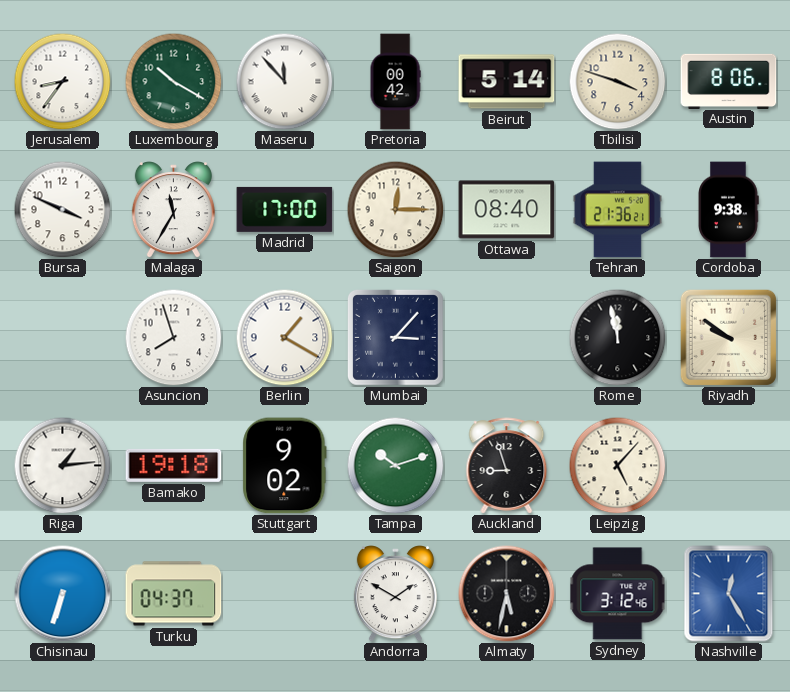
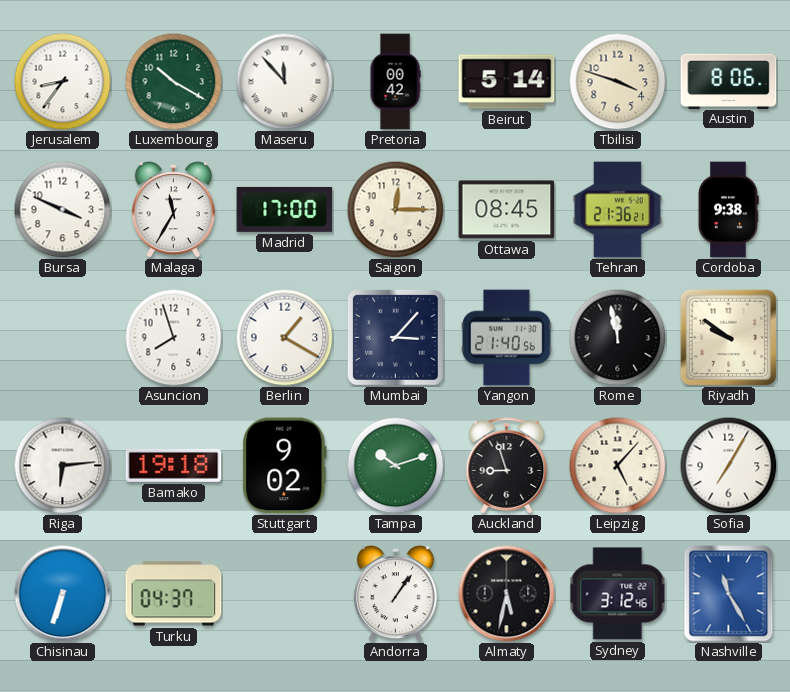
Ottawa: 08:40 -> 08:45 (507, 210)
Yangon: none -> 21:40 (506, 338)
Riga: 1:14 -> 6:14 (62, 465)
Sofia: none -> 7:05 (728, 465)
Andorra: 1:50 -> 1:06 (395, 594)
Nashville: 12:25 -> 11:25 (729, 594)
